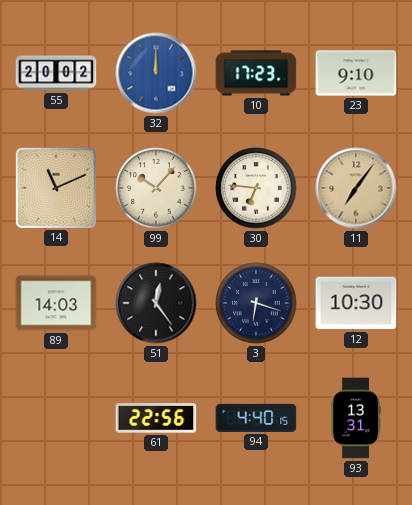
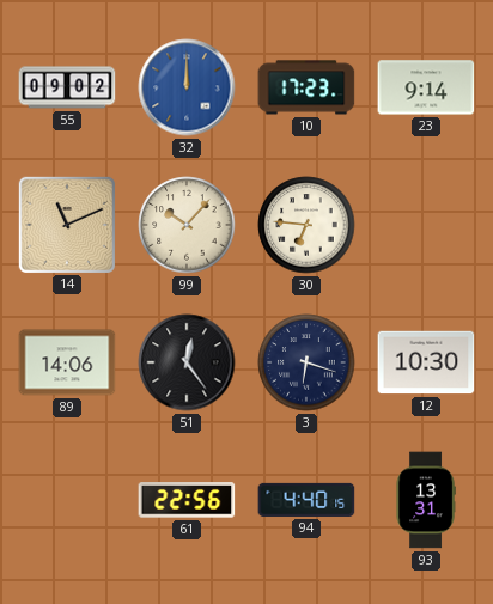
55: 20:02 -> 09:02 (67, 87)
23: 9:10 -> 9:14 (426, 87)
11: 7:06 -> none (356, 188)
89: 14:03 -> 14:06 (67, 362)
